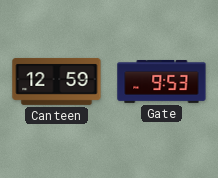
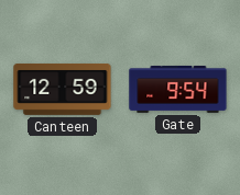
Gate: 9:53 -> 9:54 (178, 89)
